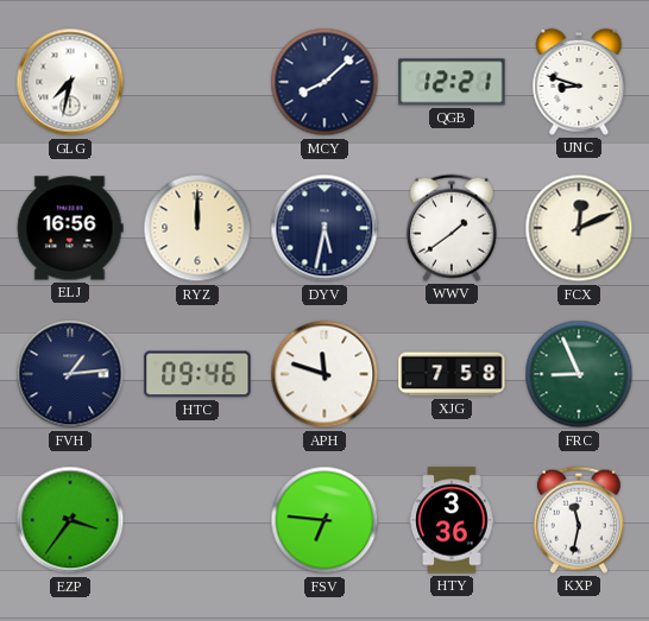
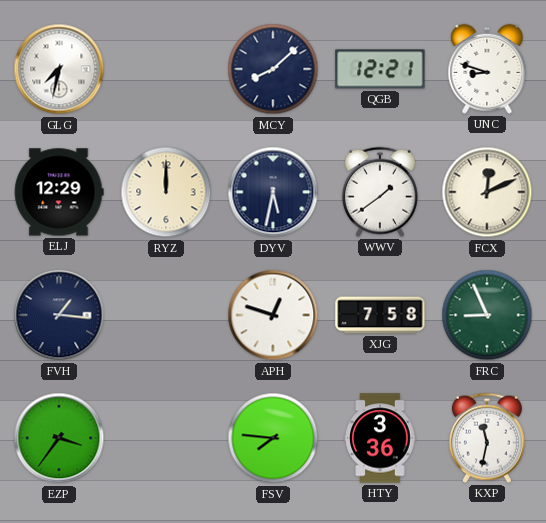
ELJ: 16:56 -> 12:29 (59, 192)
FVH: 1:14 -> 1:16 (59, 315)
HTC: 09:46 -> none (197, 374)
APH: 11:48 -> 12:48 (273, 315)
FSV: 6:46 -> 7:46 (273, 438)
